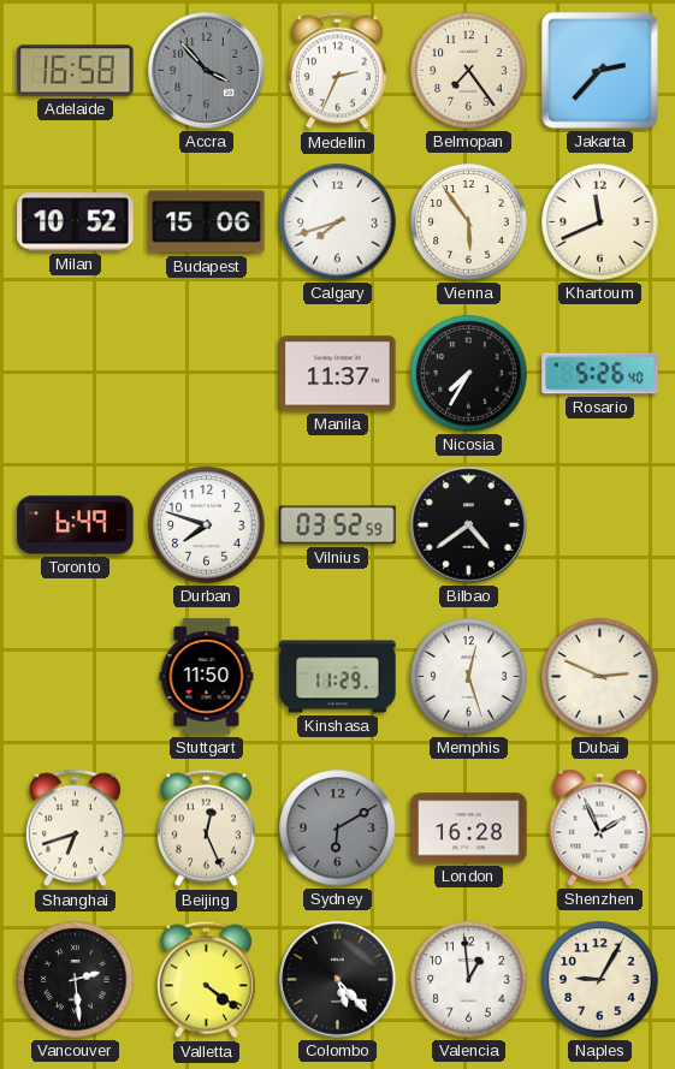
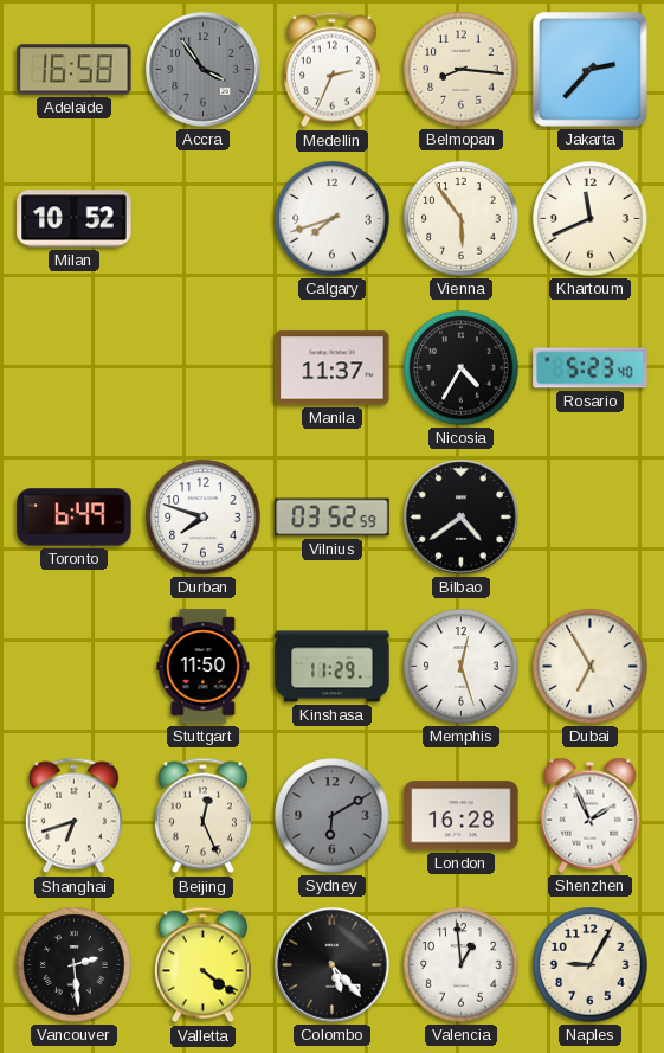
Accra: 3:53 -> 3:54 (204, 70)
Belmopan: 7:24 -> 8:16 (462, 70)
Budapest: 15:06 -> none (207, 222)
Nicosia: 7:35 -> 4:35 (462, 368)
Rosario: 5:26 -> 5:23 (591, 368)
Dubai: 2:49 -> 6:55 (591, 667)
